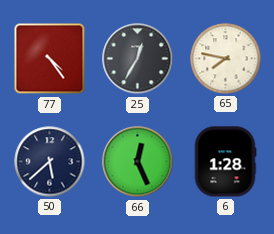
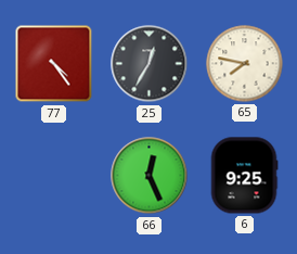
50: 5:38 -> none (50, 162)
6: 1:28 -> 9:25 (244, 176)
